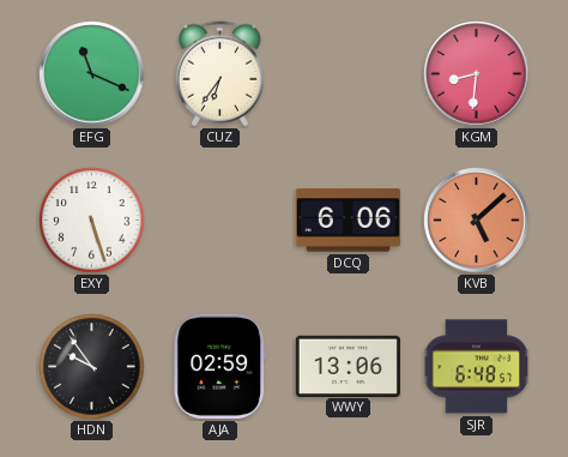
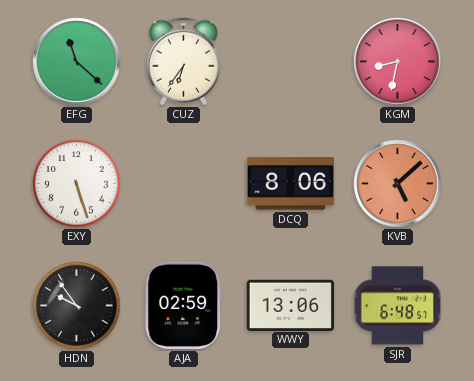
EFG: 11:19 -> 11:22 (77, 62)
KGM: 8:31 -> 8:32 (398, 62)
DCQ: 6:06 -> 8:06 (290, 184)
